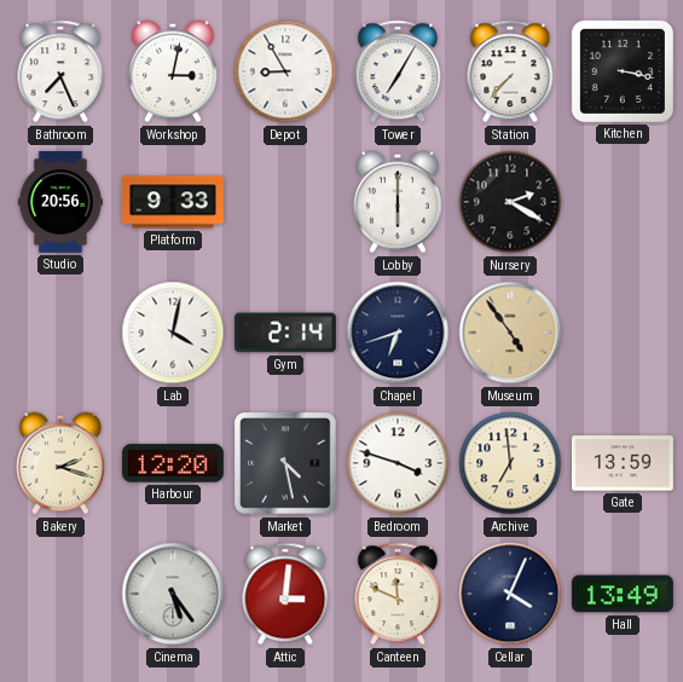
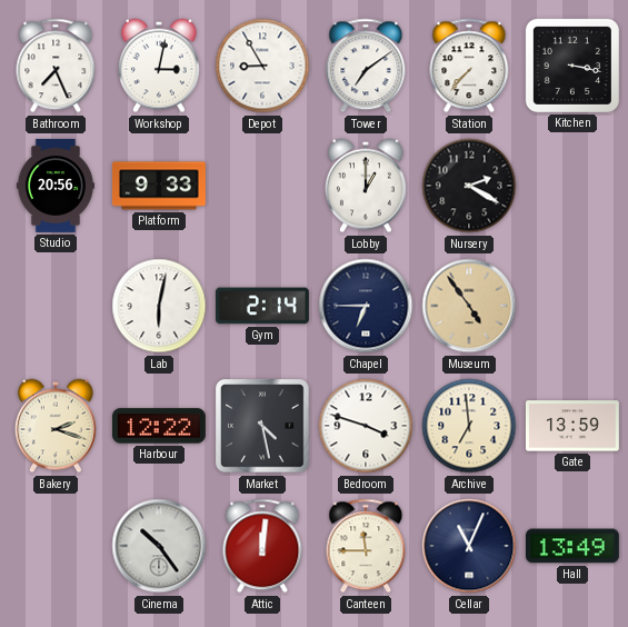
Tower: 7:05 -> 7:09 (366, 66)
Lobby: 6:00 -> 1:00 (366, 186)
Lab: 4:02 -> 6:02 (159, 306)
Chapel: 6:42 -> 6:45 (366, 306)
Harbour: 12:20 -> 12:22 (159, 426)
Cinema: 5:24 -> 10:24 (159, 546)
Attic: 3:01 -> 12:01 (262, 546)
Canteen: 11:49 -> 11:45 (366, 546)
Cellar: 4:04 -> 11:04 (469, 546)
